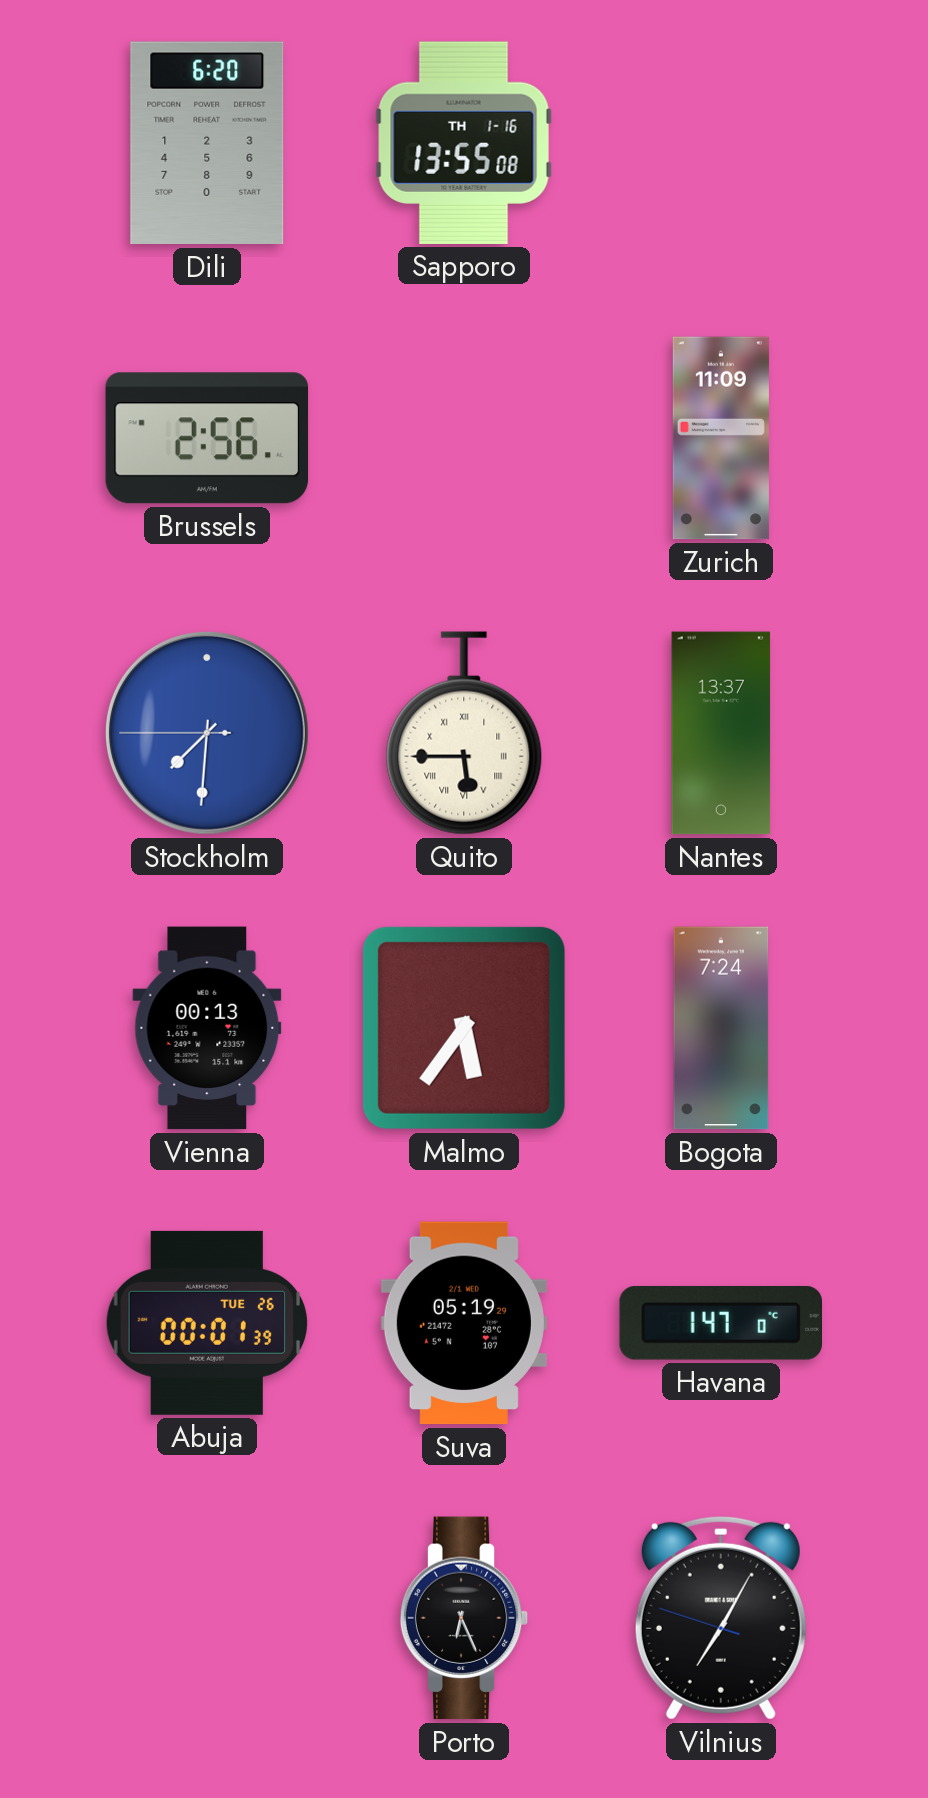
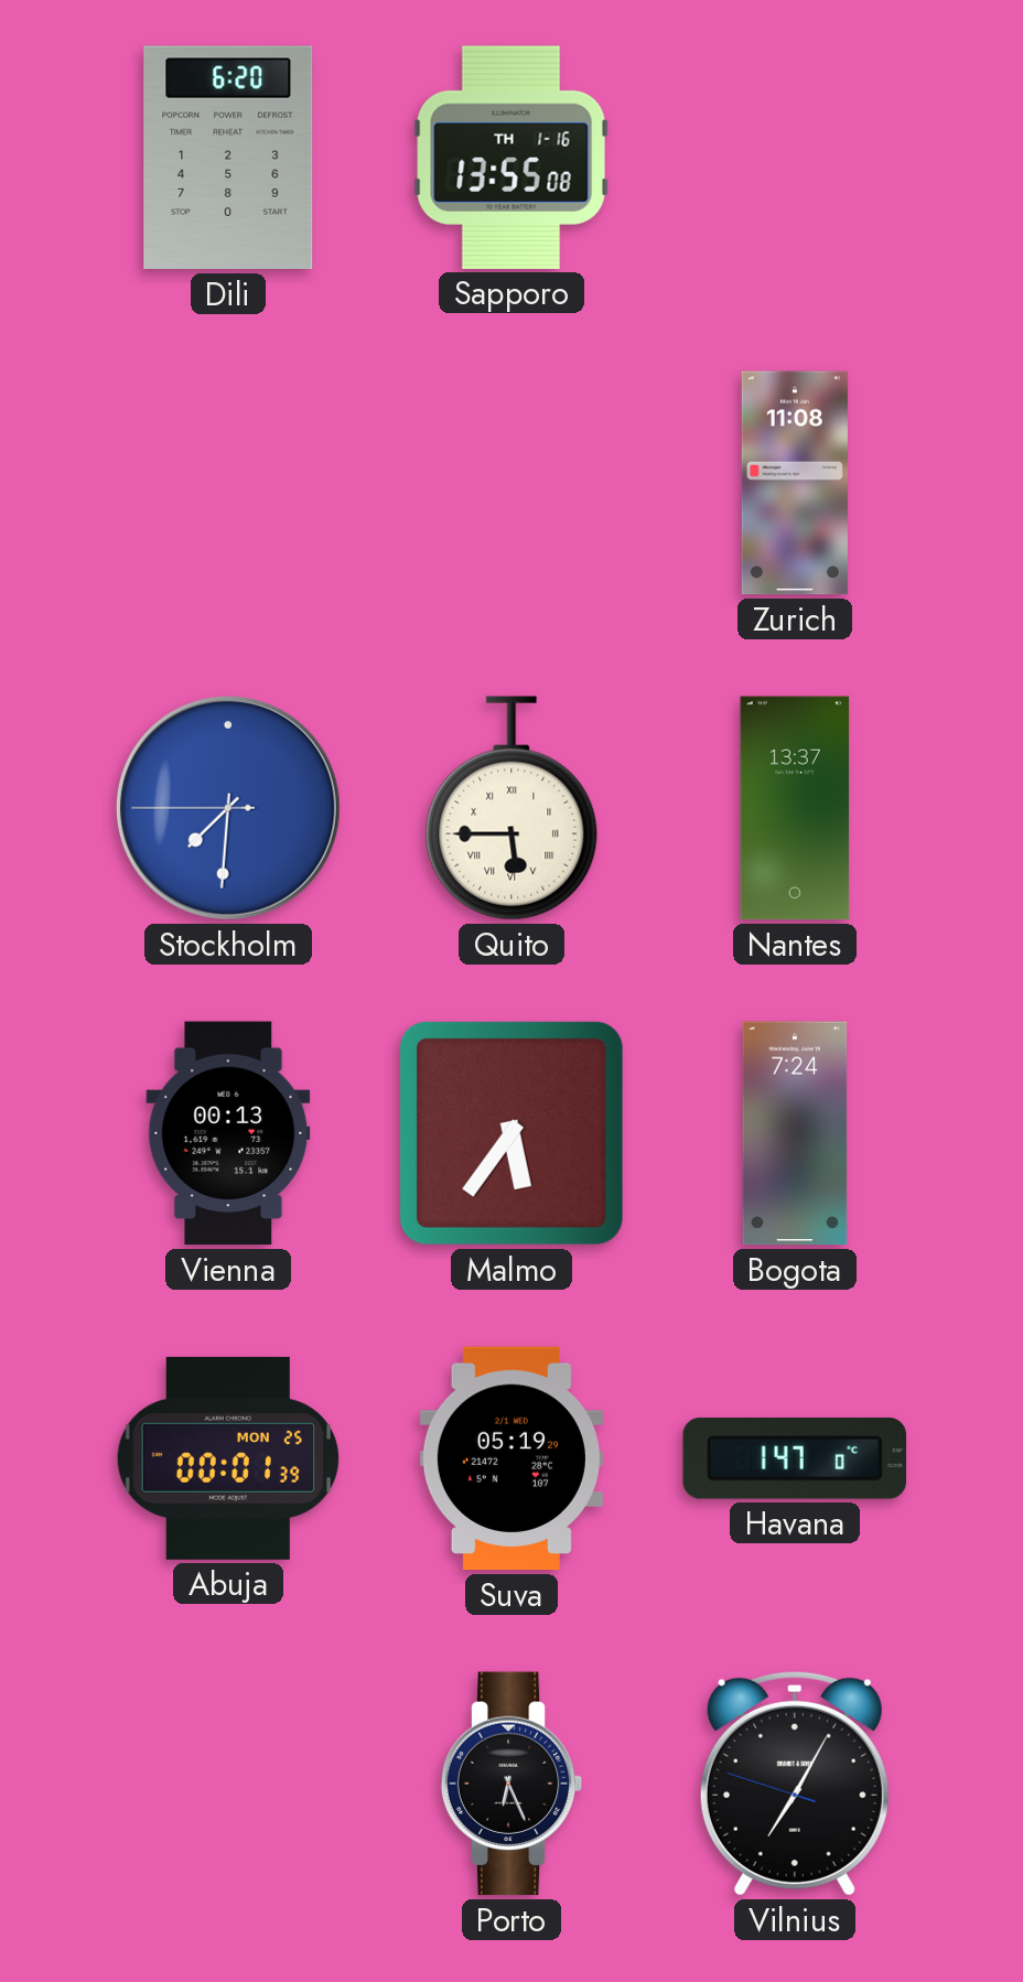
Brussels: 2:56 -> none (207, 438)
Zurich: 11:09 -> 11:08 (795, 483)
Abuja date: TUE 26 -> MON 25 (227, 1458)
